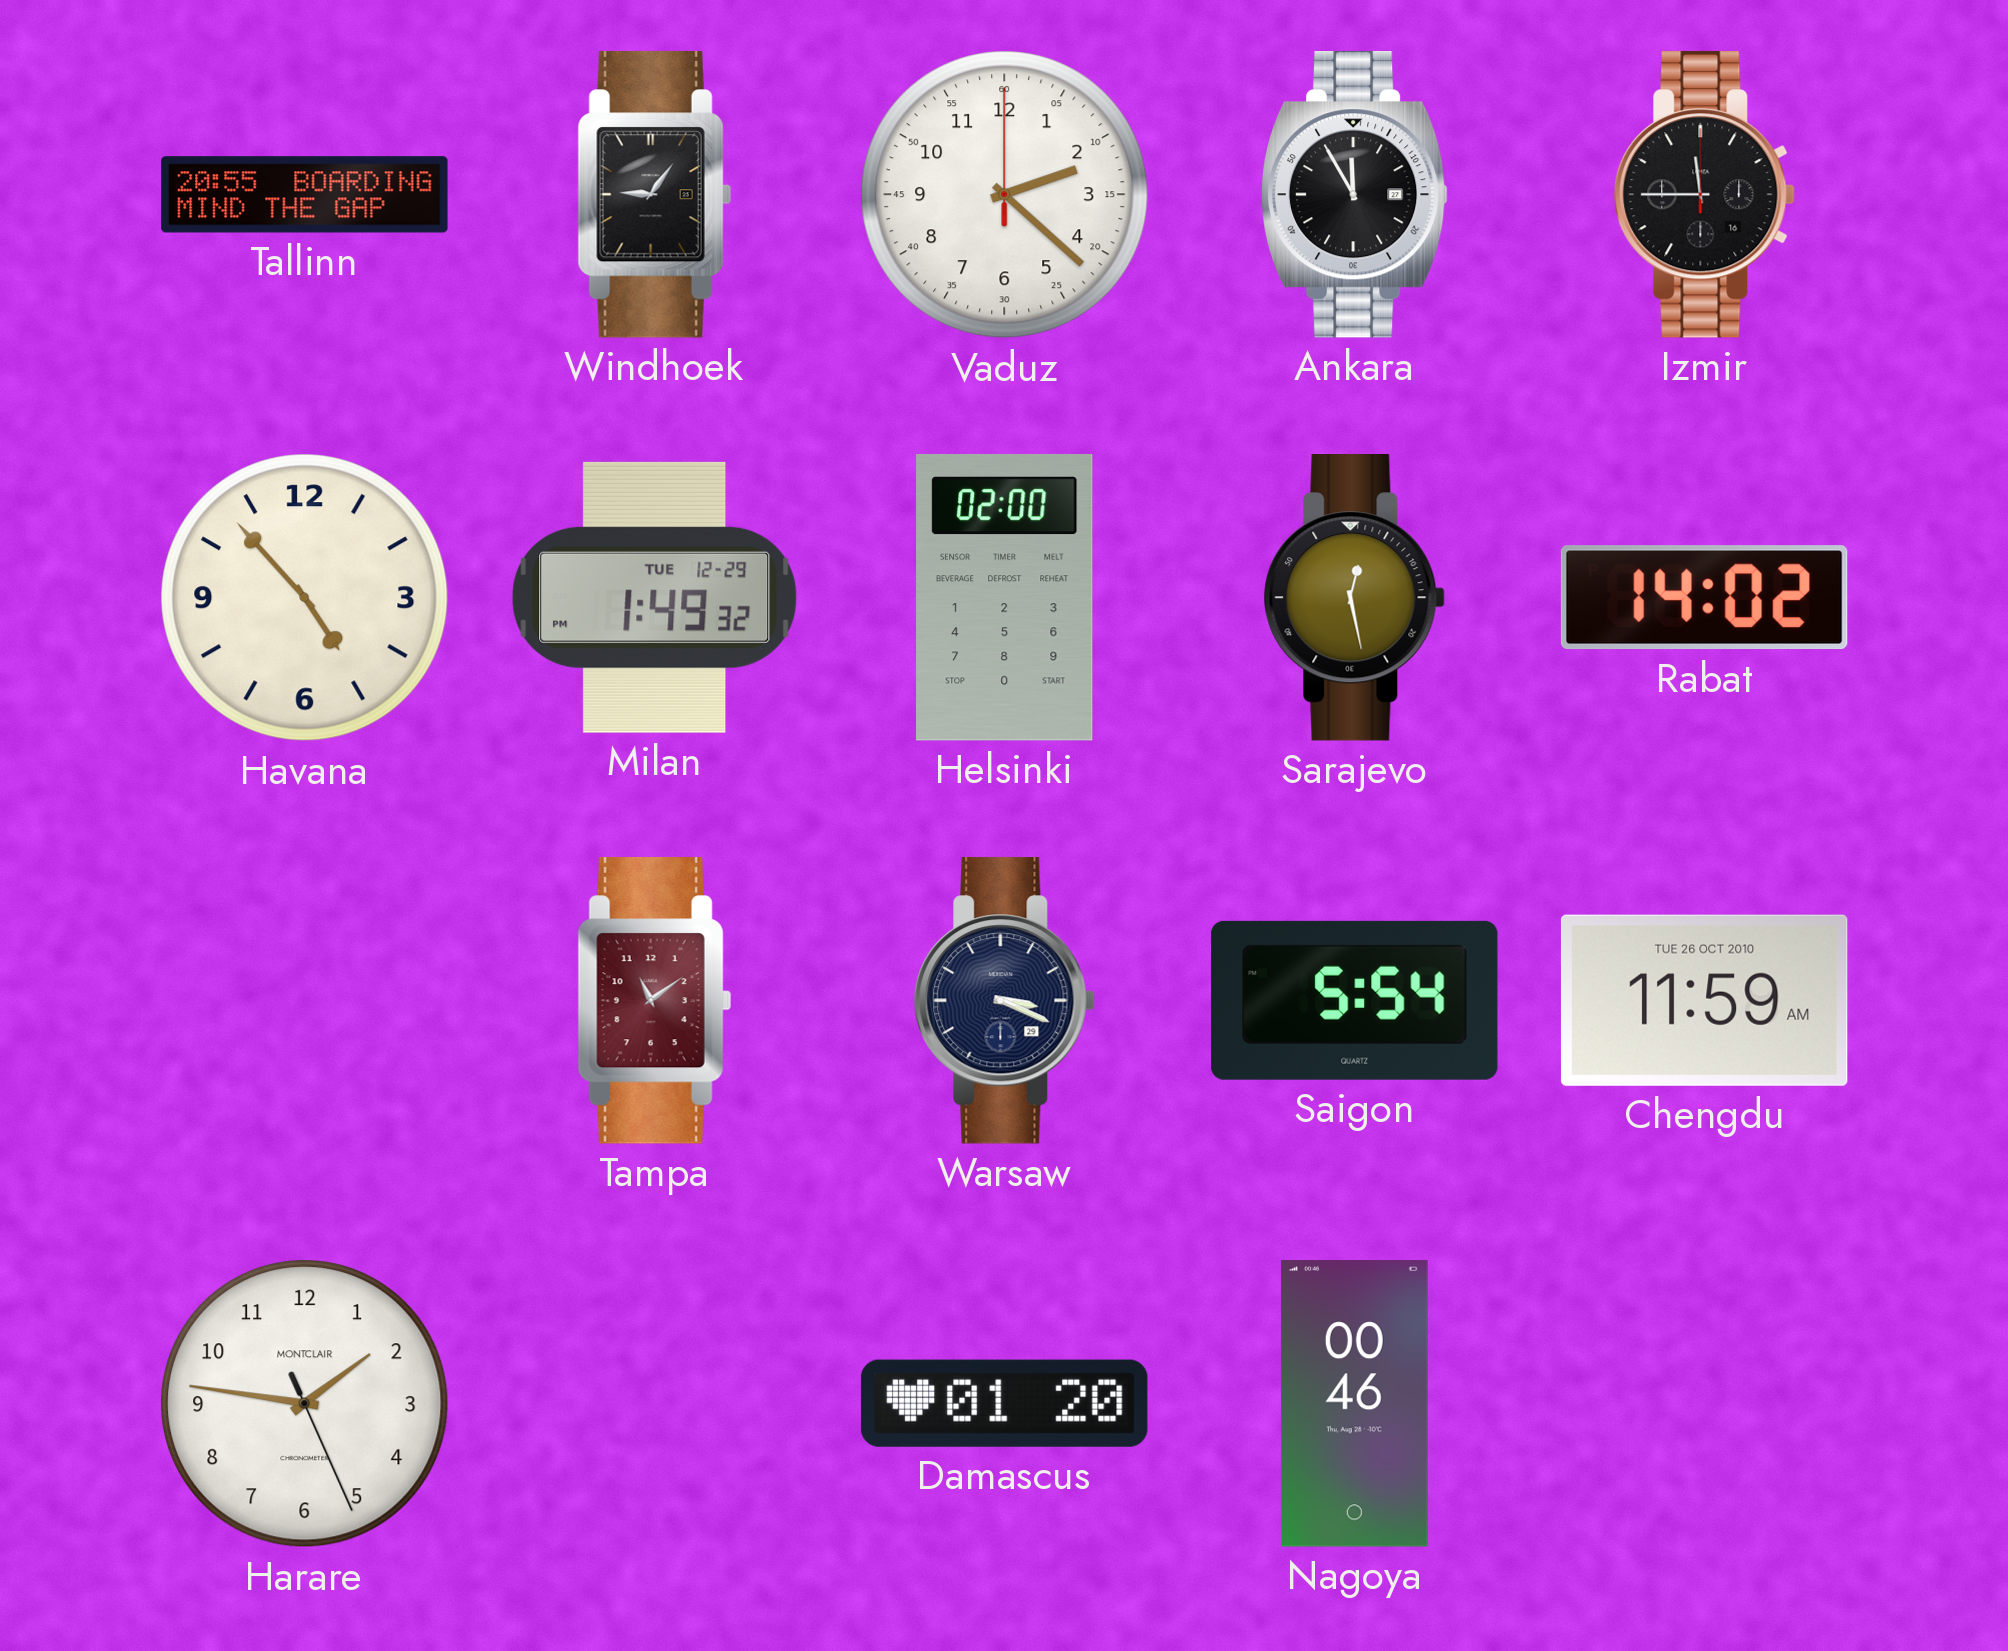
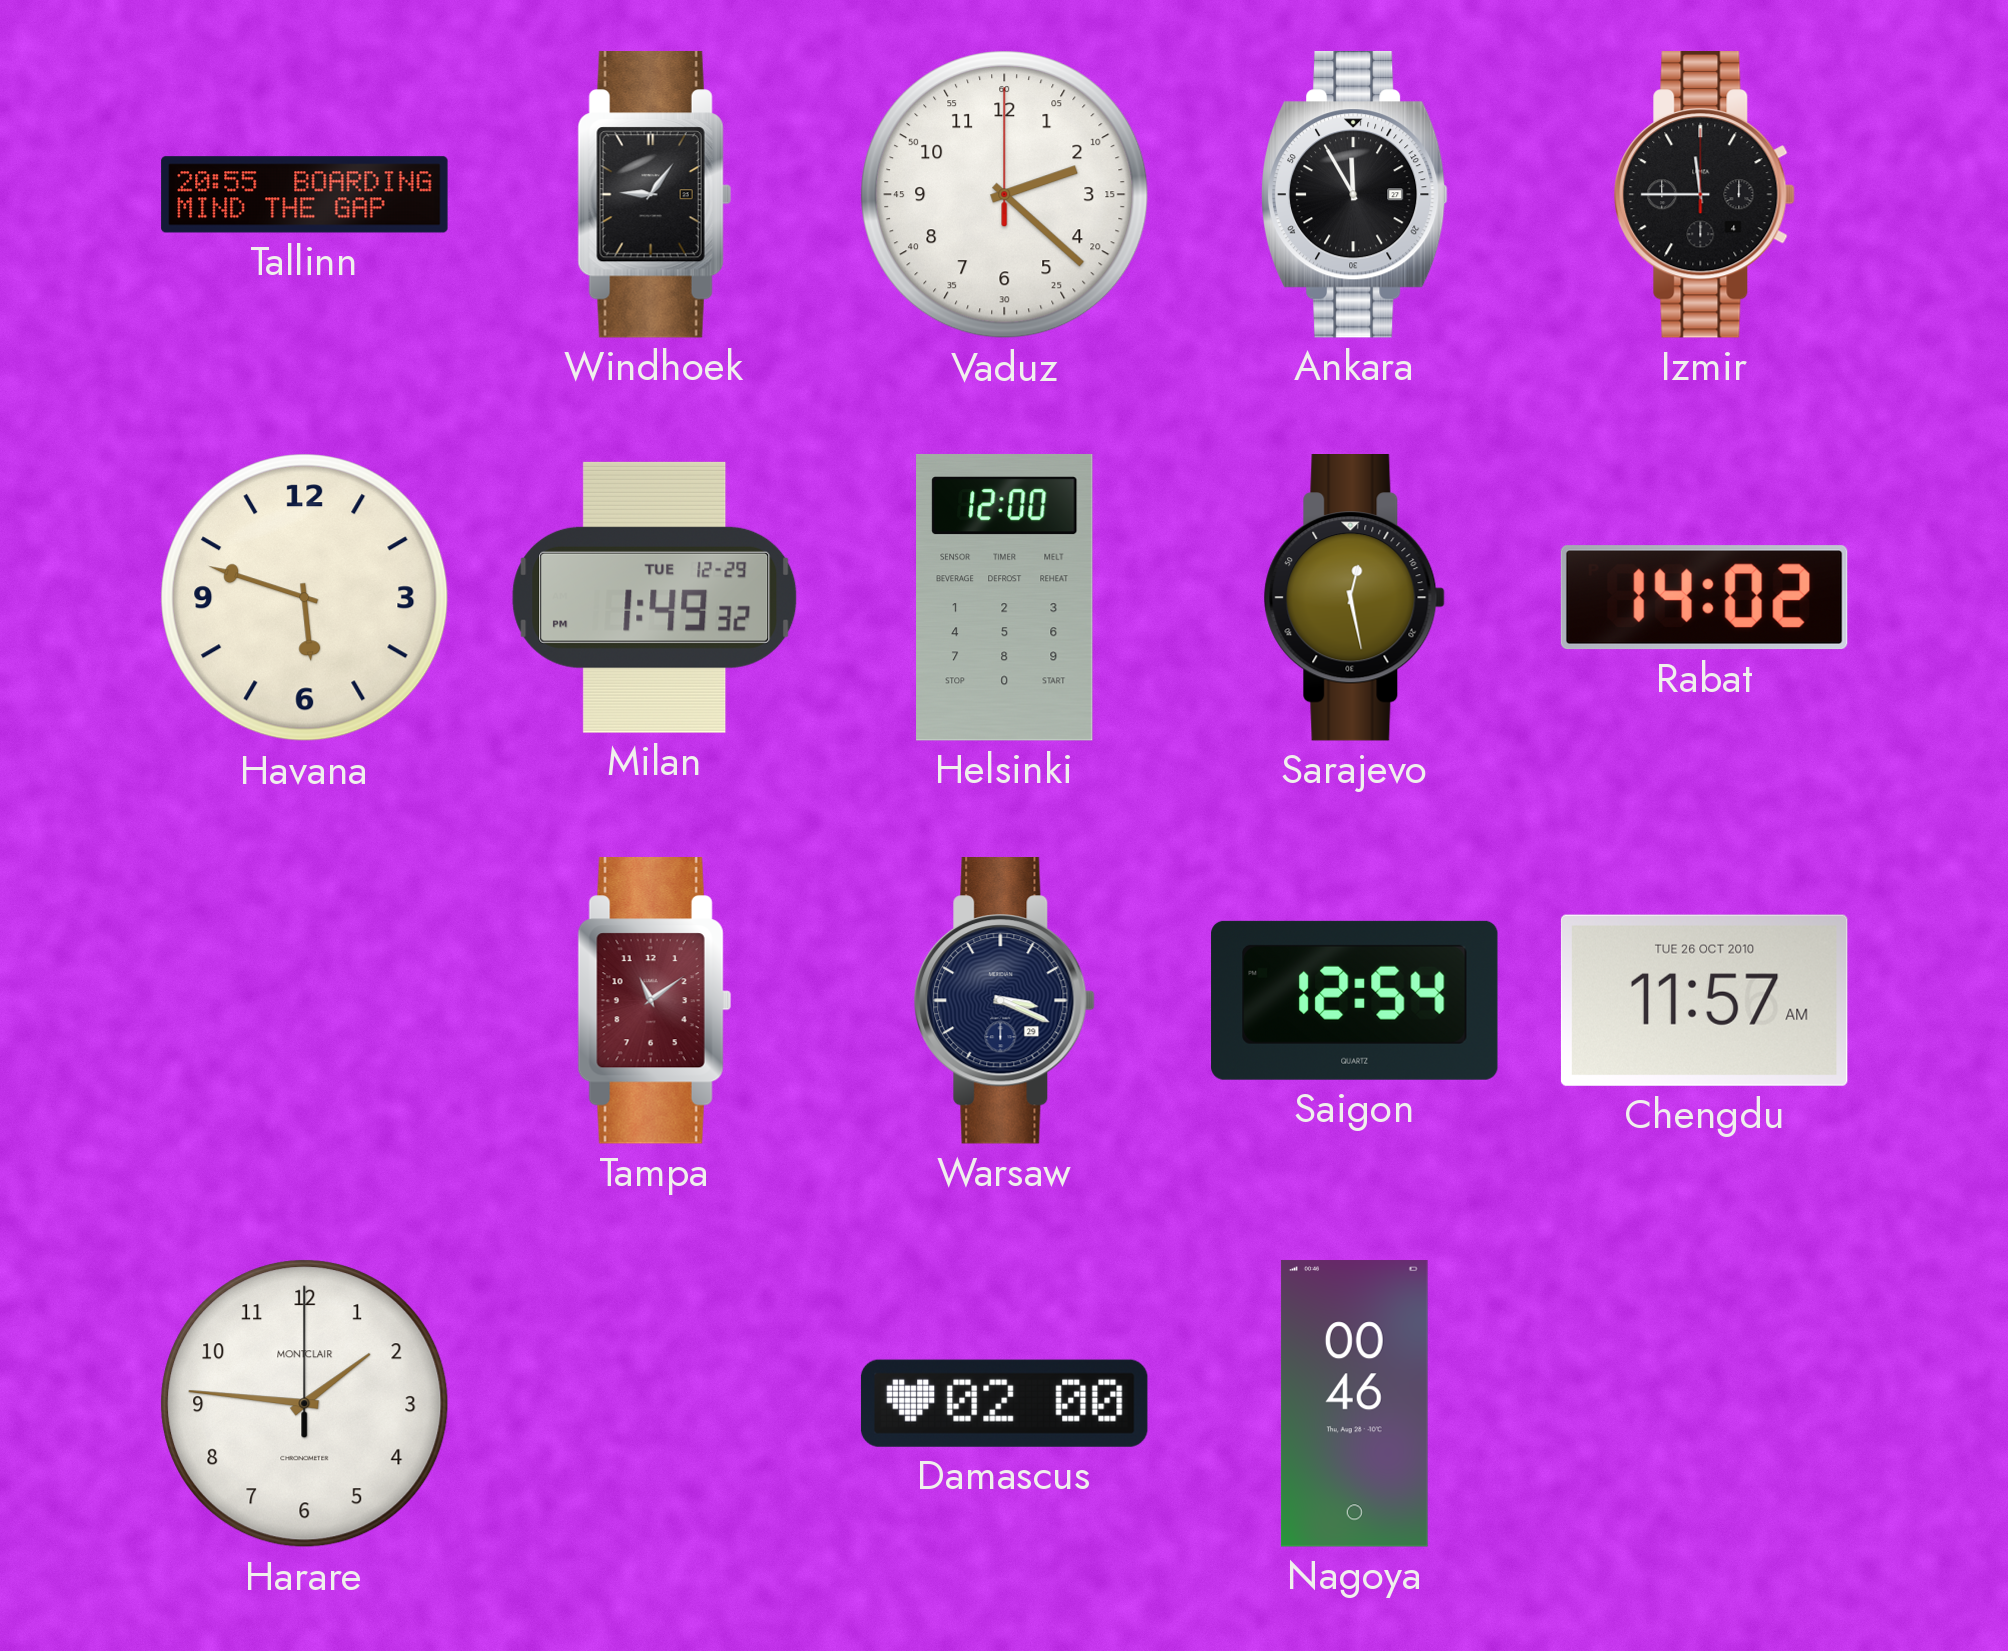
Izmir date: 16 -> 4 (1704, 195)
Havana: 4:53 -> 5:48 (305, 598)
Helsinki: 02:00 -> 12:00 (1005, 597)
Saigon: 5:54 -> 12:54 (1355, 1000)
Chengdu: 11:59 -> 11:57 (1704, 1000)
Harare: 1:46:26 -> 1:46:00 (305, 1404)
Damascus: 01:20 -> 02:00 (1004, 1403)
